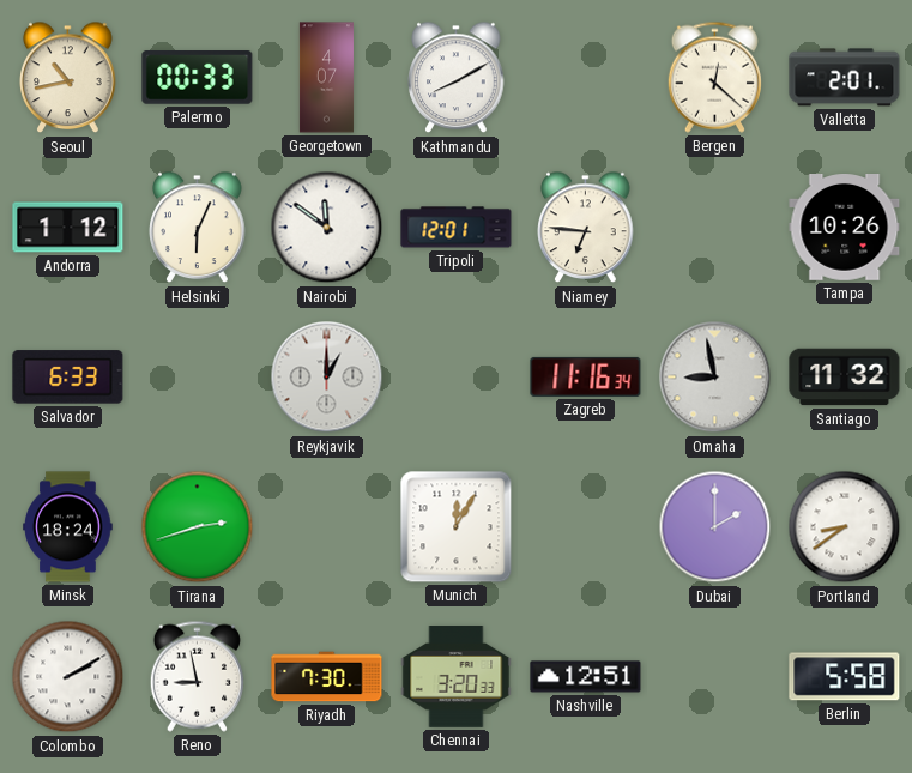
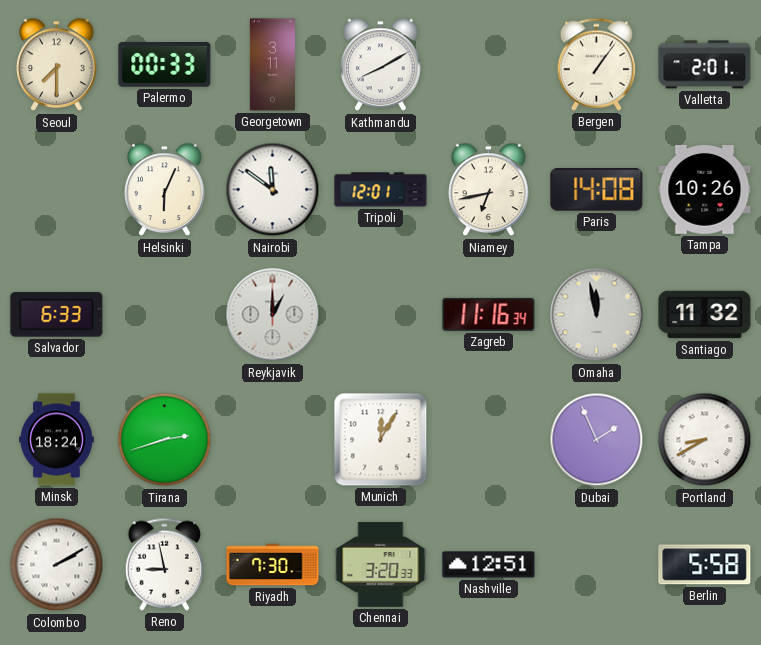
Seoul: 10:43 -> 7:30 (57, 65)
Georgetown: 4:07 -> 3:11 (272, 65)
Bergen: 12:22 -> 1:06 (596, 64)
Andorra: 1:12 -> none (68, 228)
Niamey: 6:46 -> 6:43 (489, 190)
Paris: none -> 14:08 (597, 190)
Omaha: 8:58 -> 11:58 (597, 315)
Dubai: 2:00 -> 1:56 (597, 440)
Portland: 8:39 -> 8:40 (705, 440)
